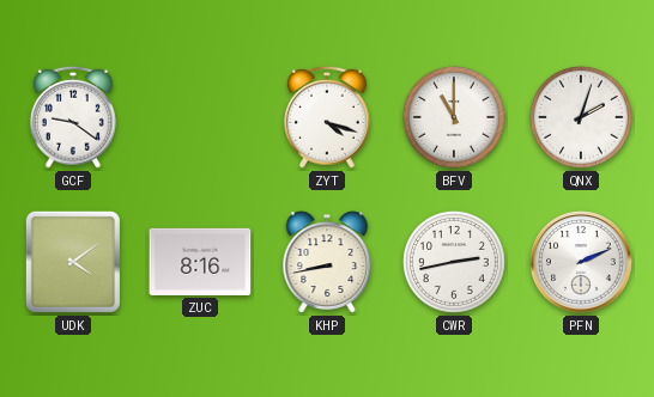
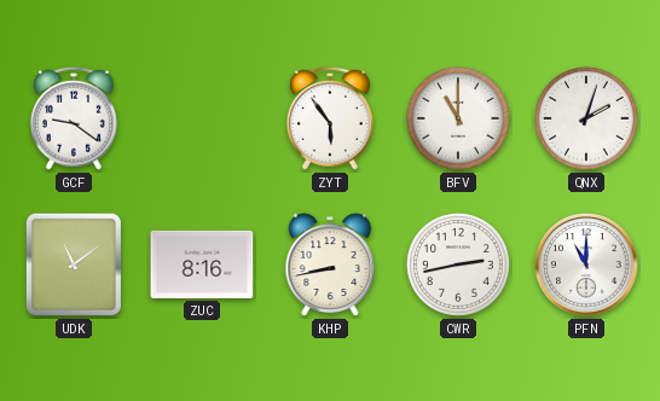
ZYT: 4:18 -> 5:54 (330, 118)
UDK: 4:09 -> 11:09 (74, 265)
PFN: 2:11 -> 11:00 (586, 265)
